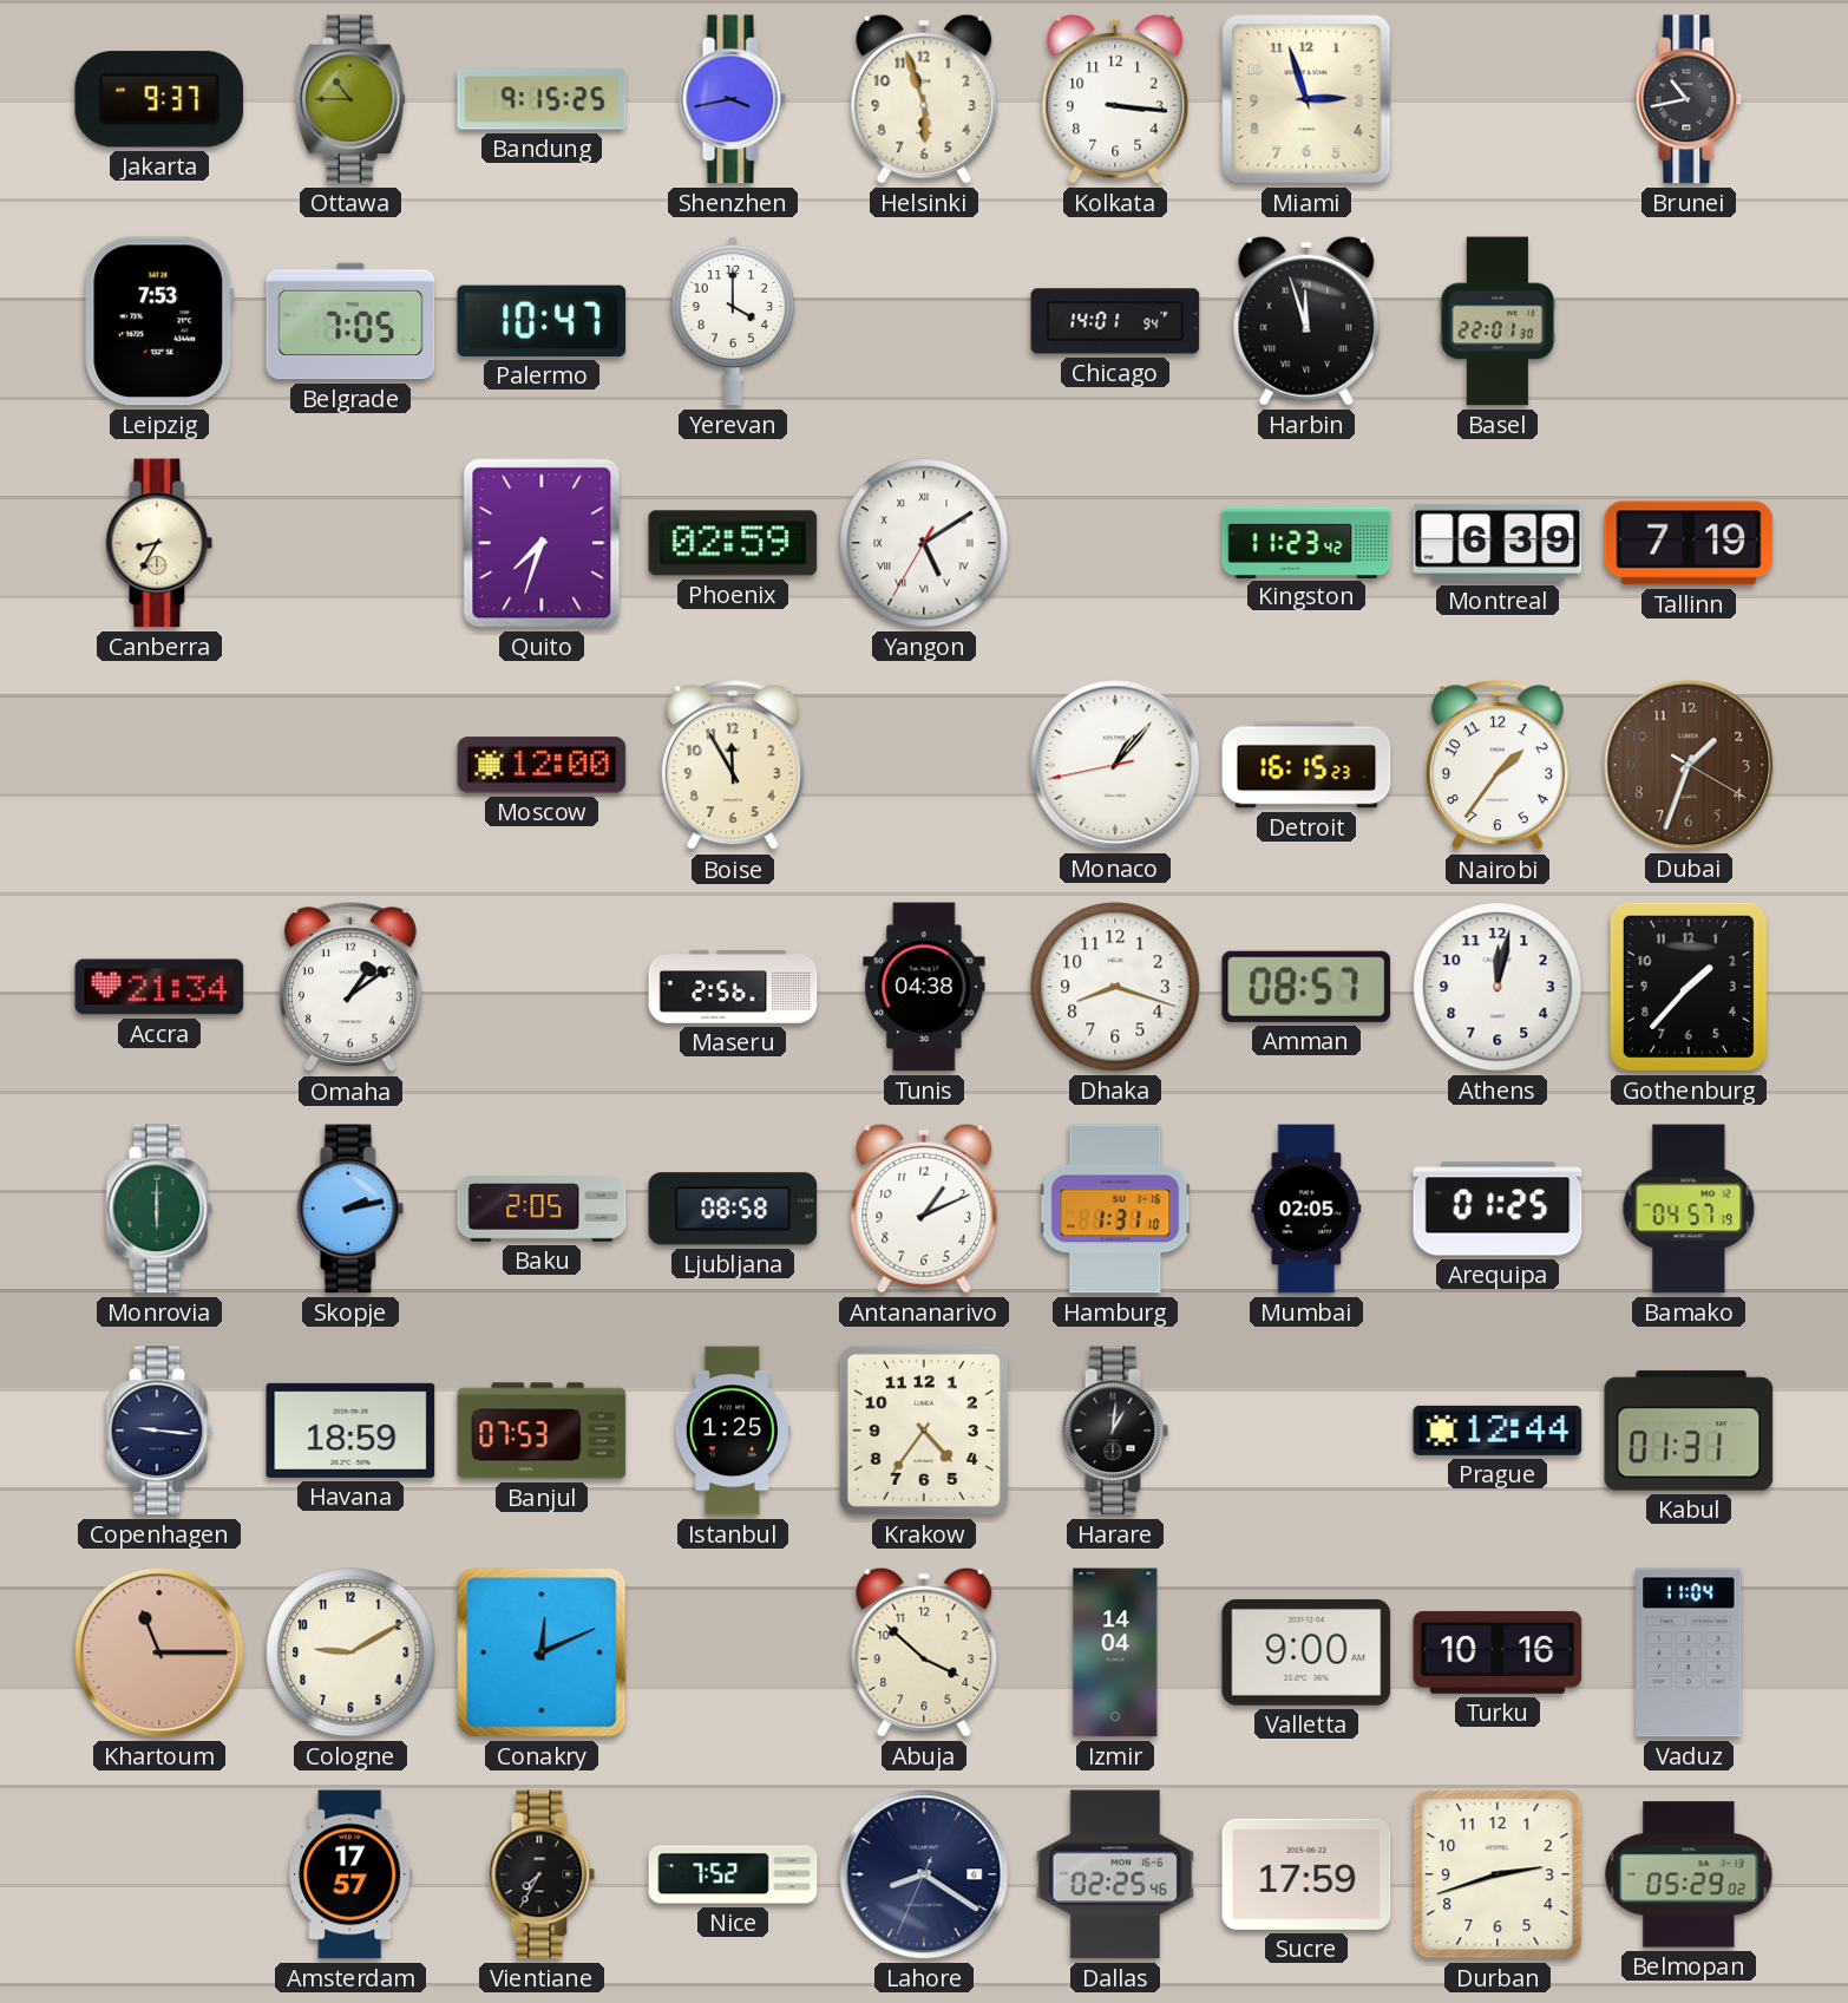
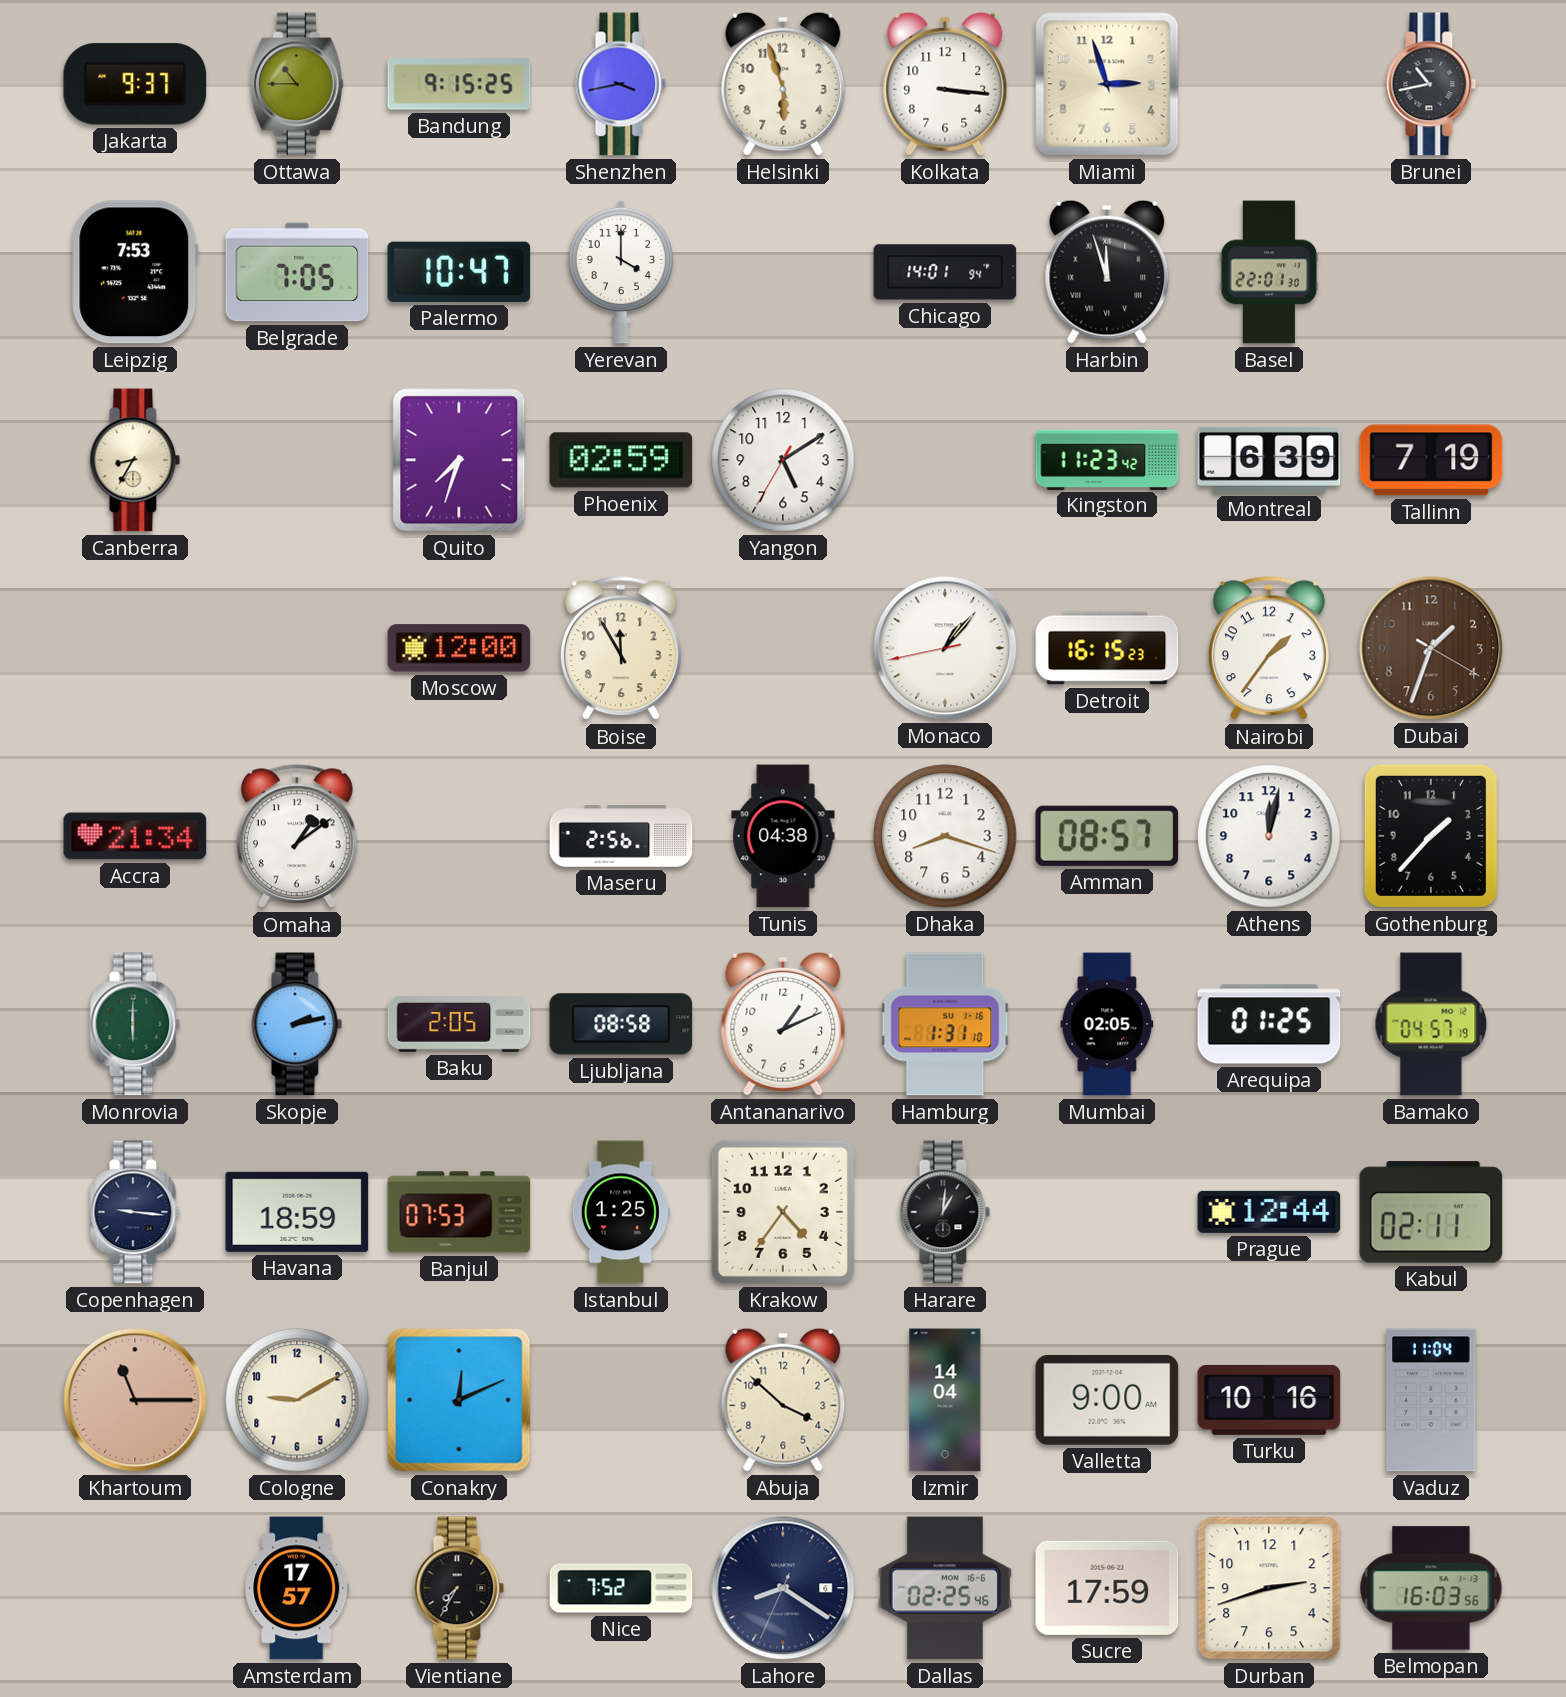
Yangon numerals: Roman -> Arabic (783, 460)
Kabul: 01:31 -> 02:11 (1431, 1212)
Belmopan: 05:29 -> 16:03 (1431, 1588)
